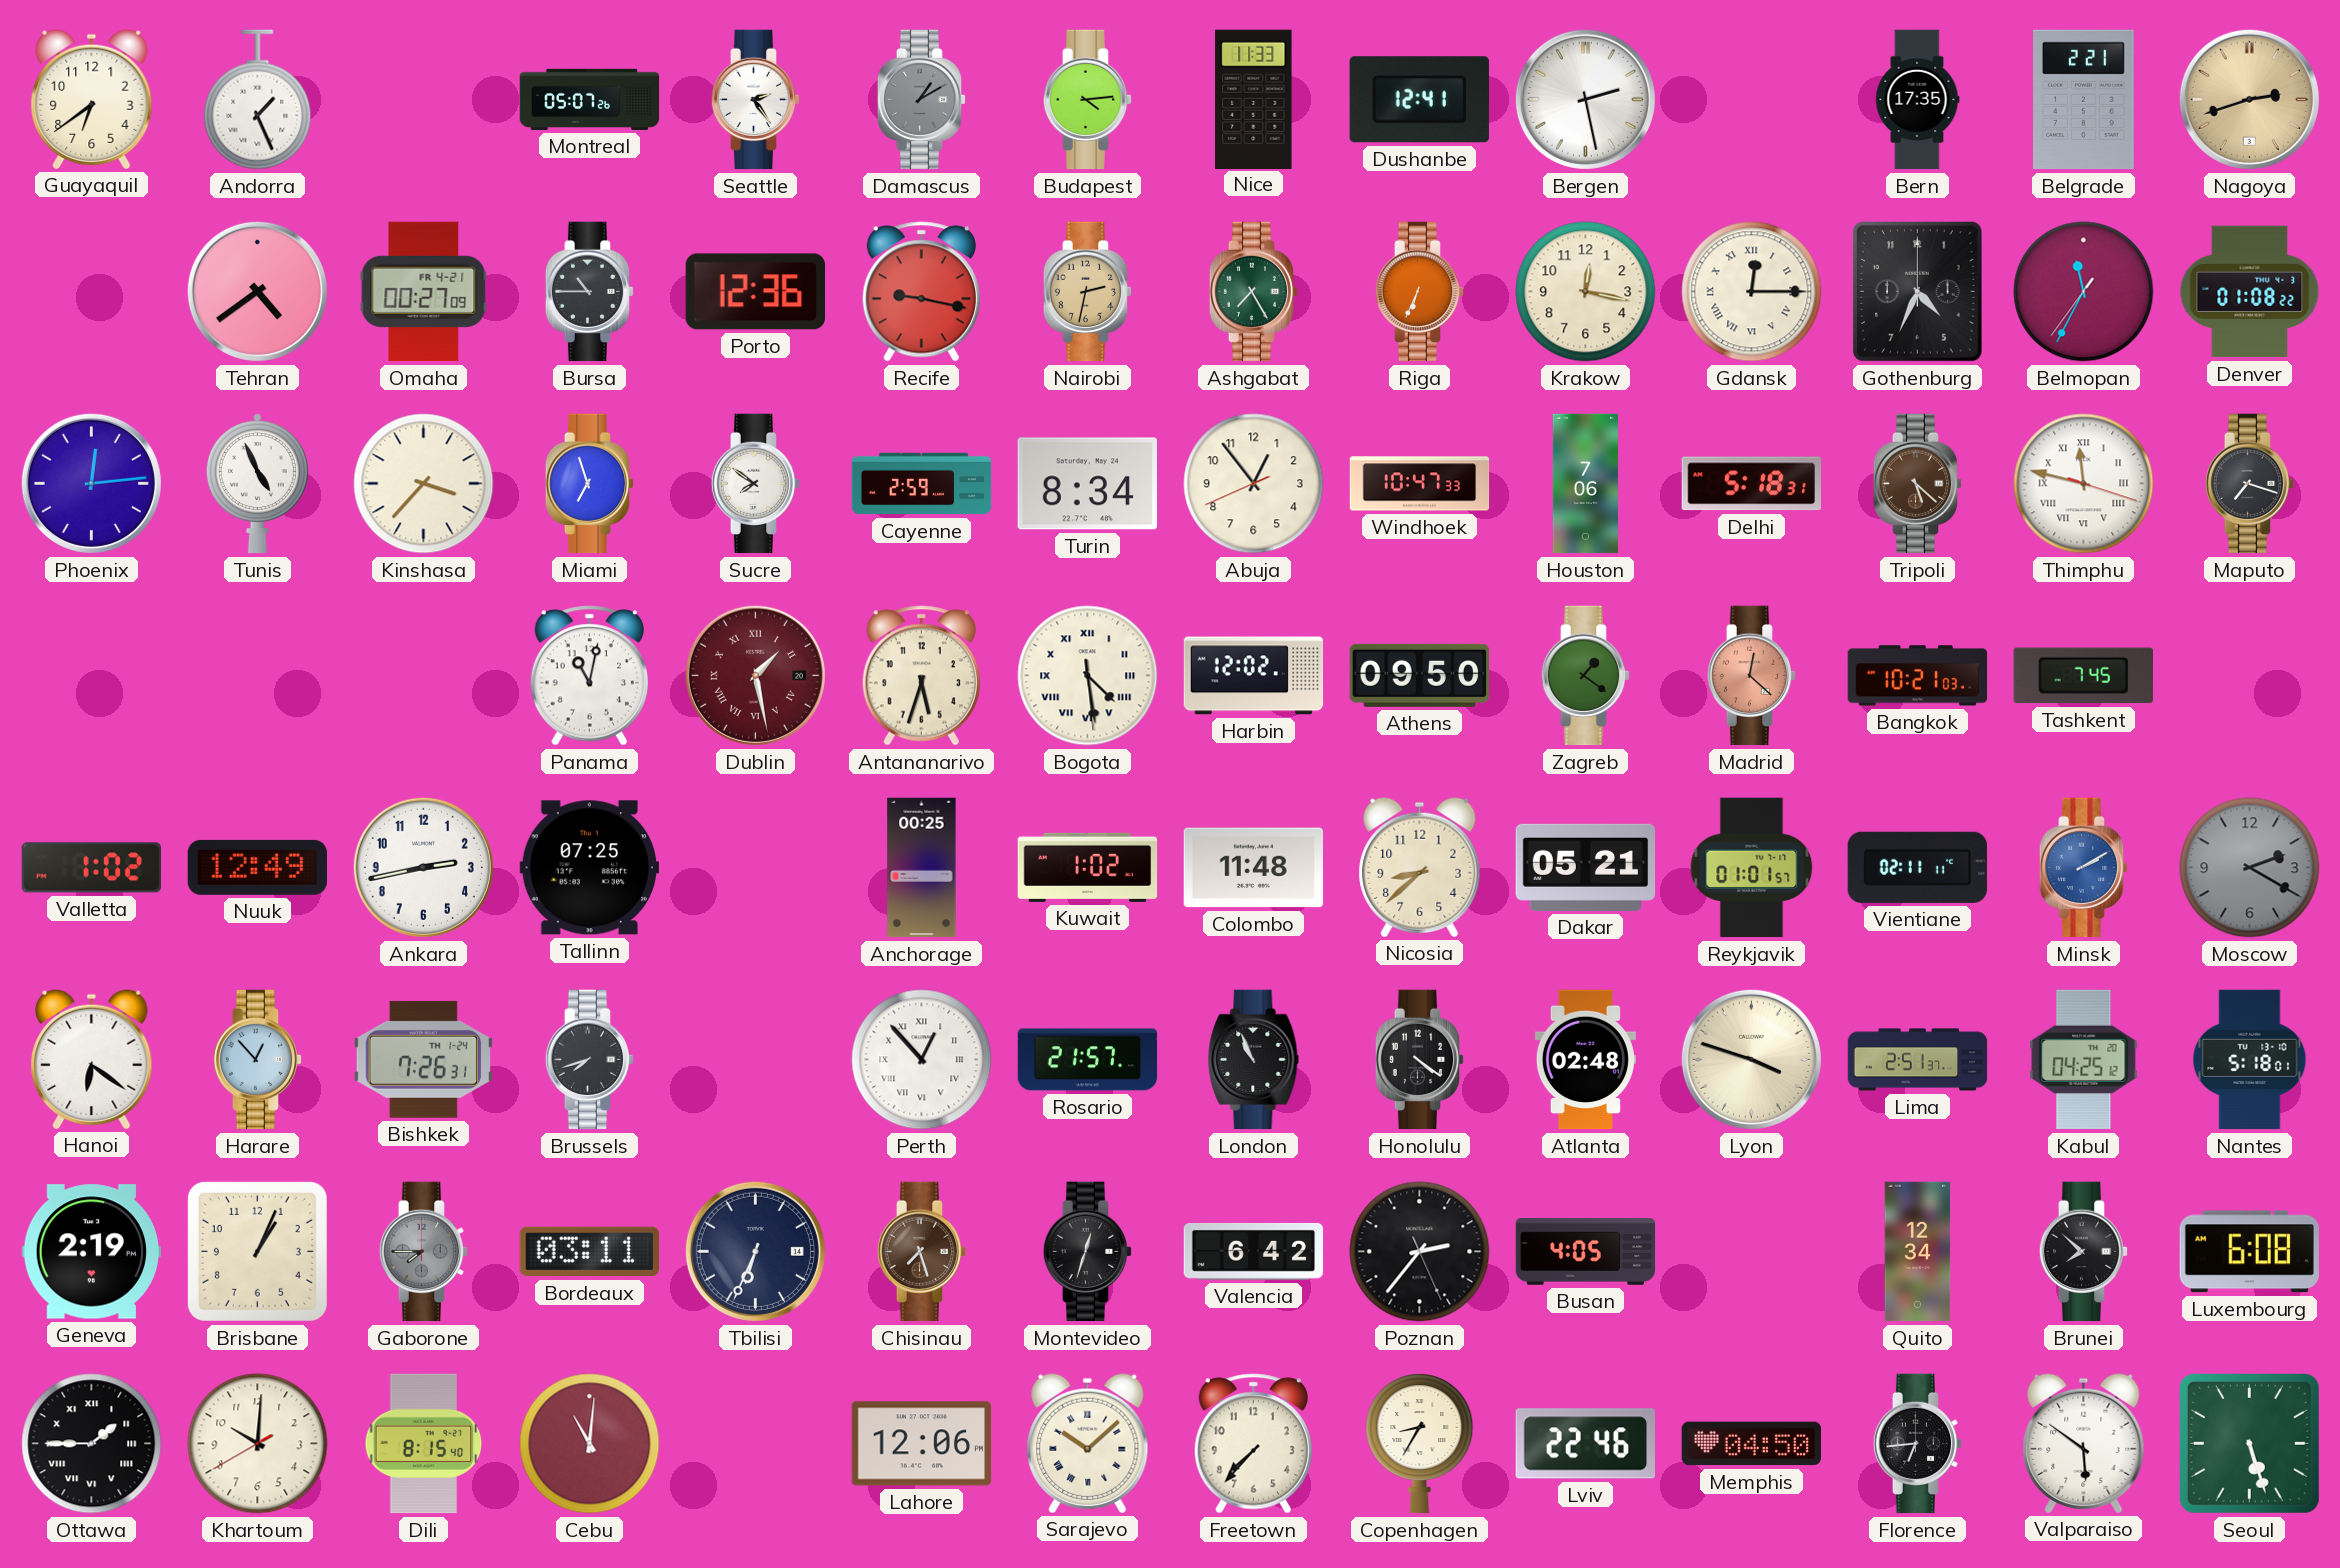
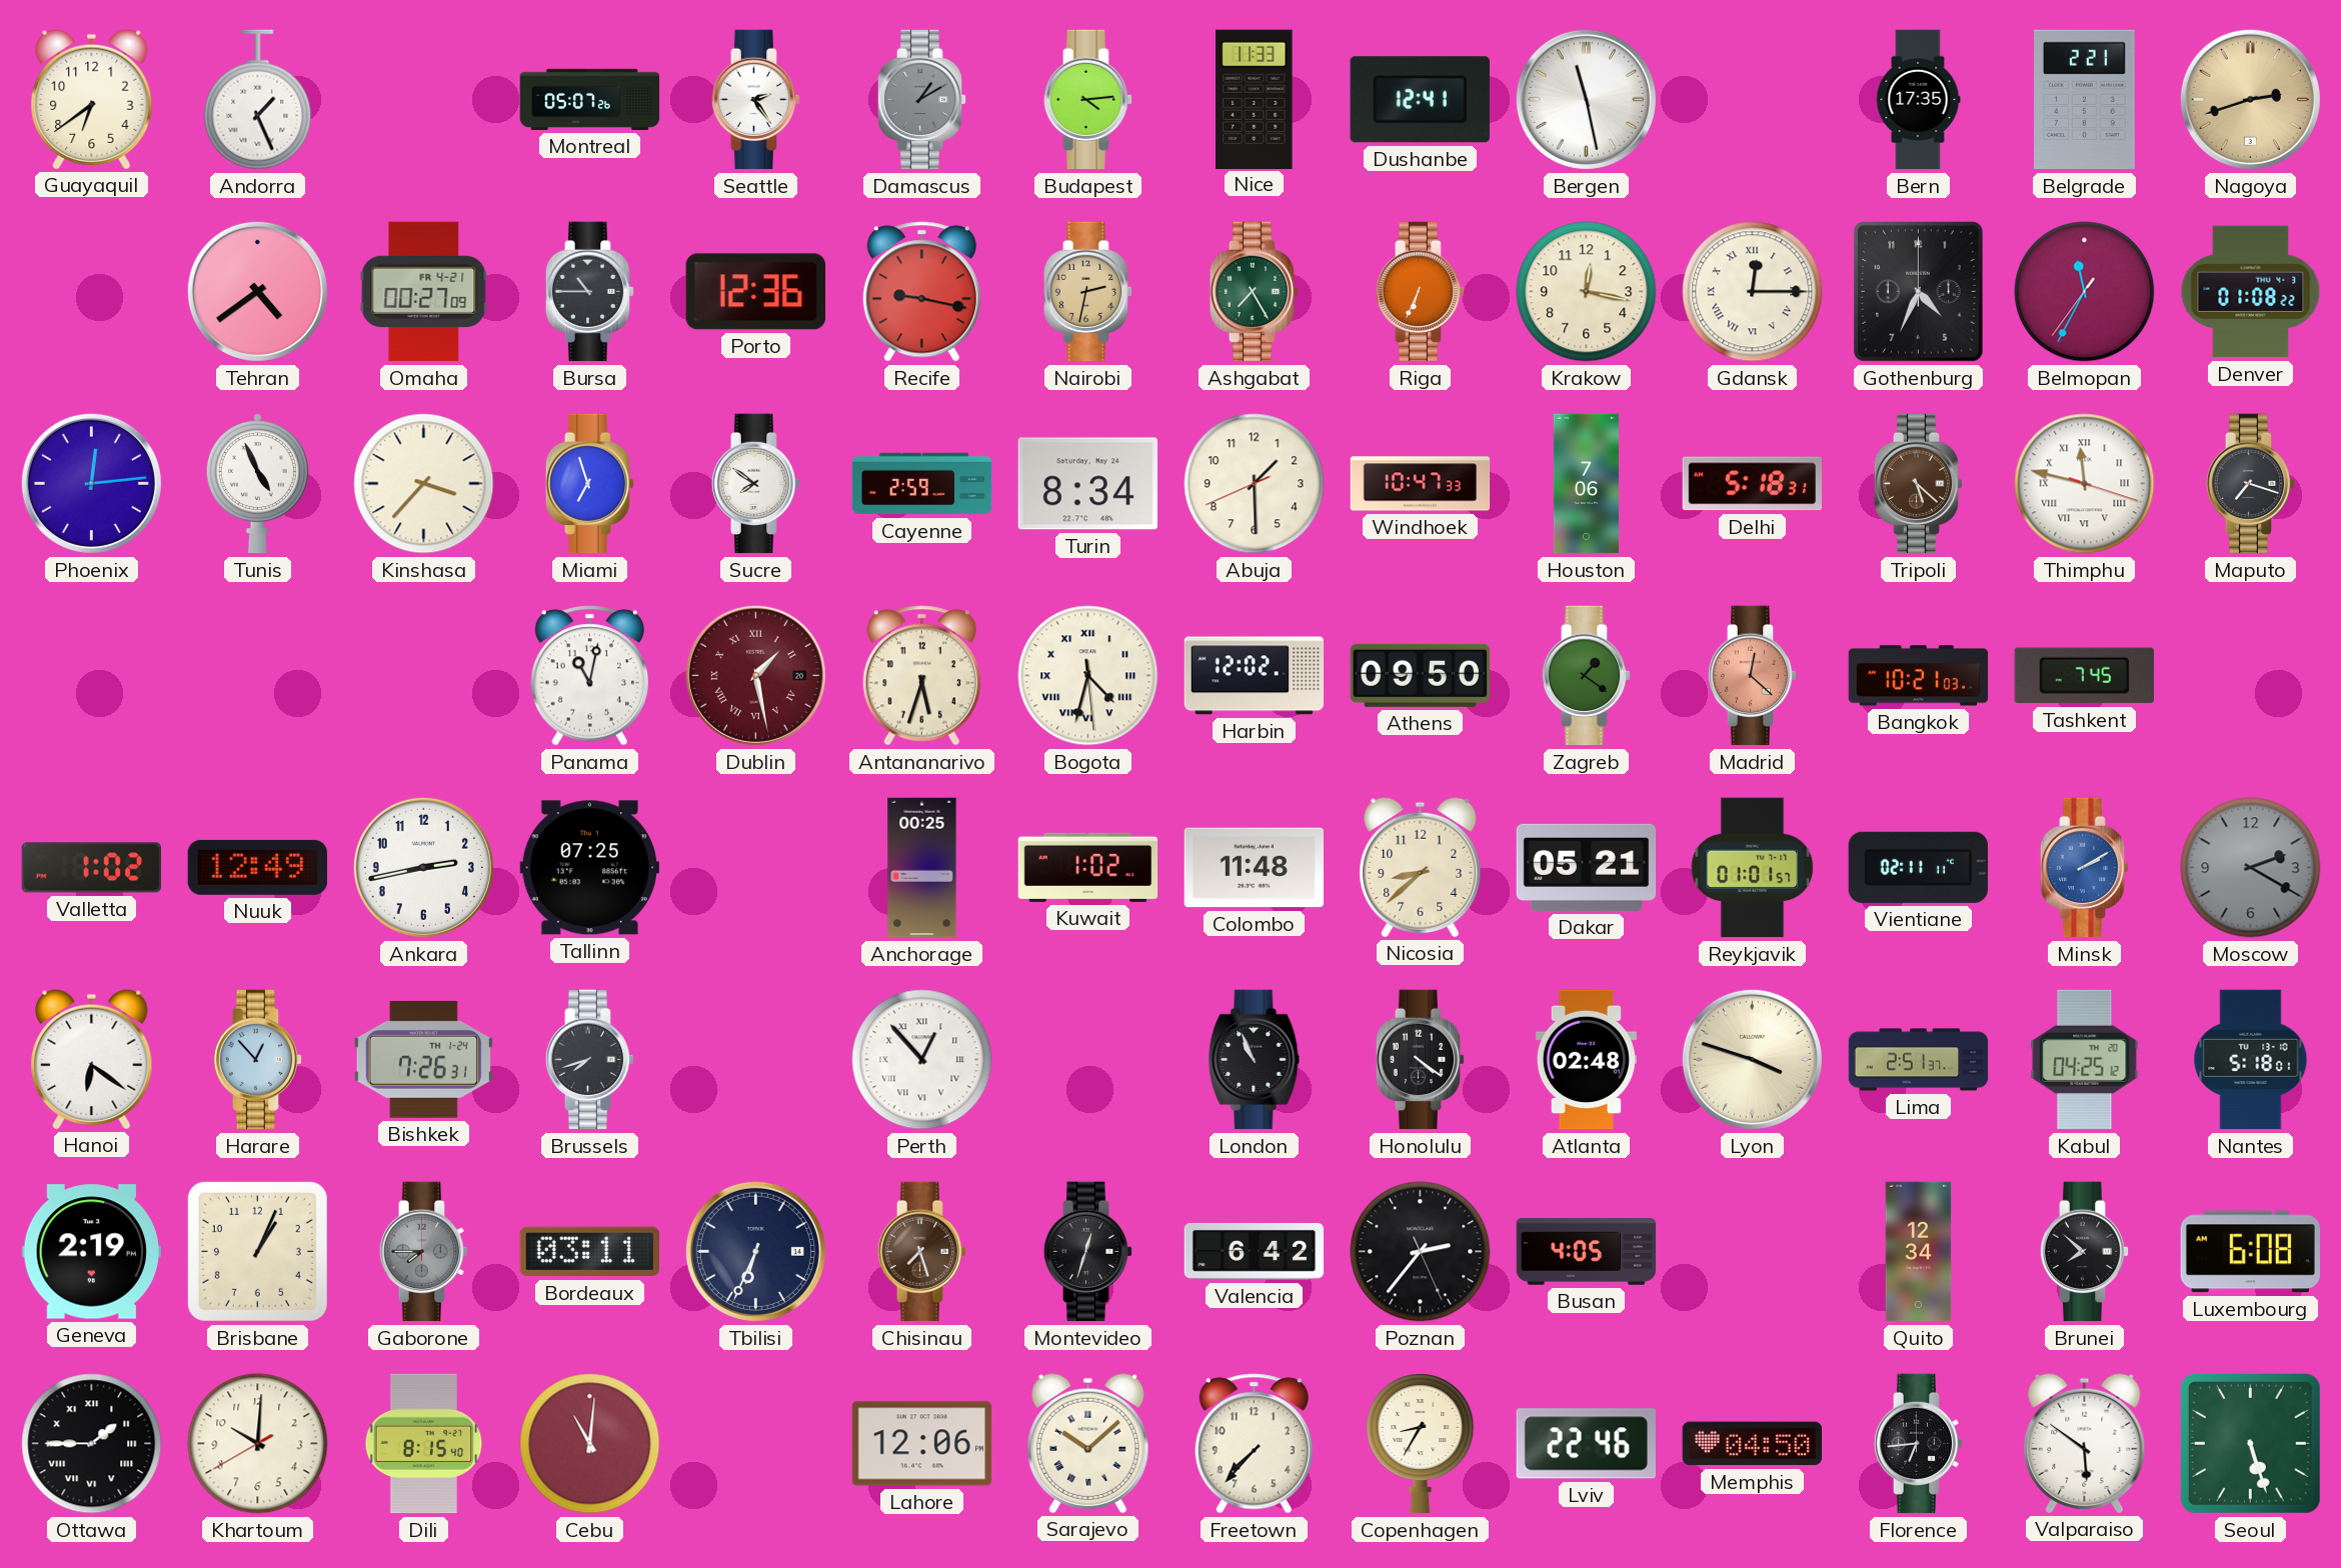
Bergen: 2:28 -> 11:28 (1586, 99)
Abuja: 12:53 -> 1:29 (1255, 484)
Bogota: 4:28 -> 4:32 (1088, 676)
Rosario: 21:57 -> none (1088, 1060)
